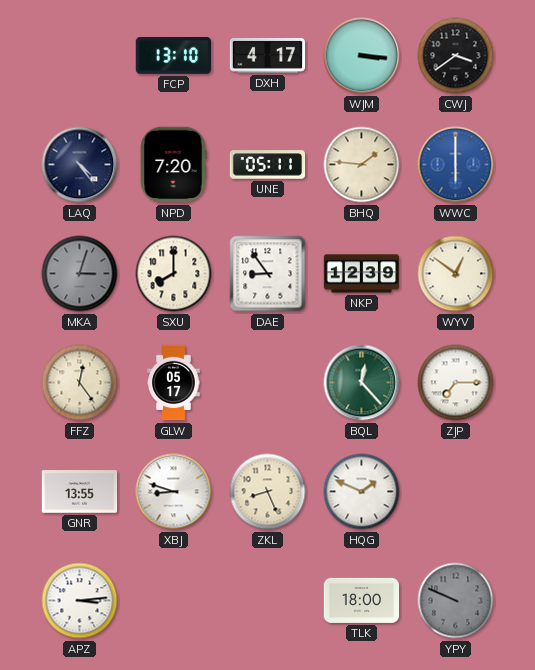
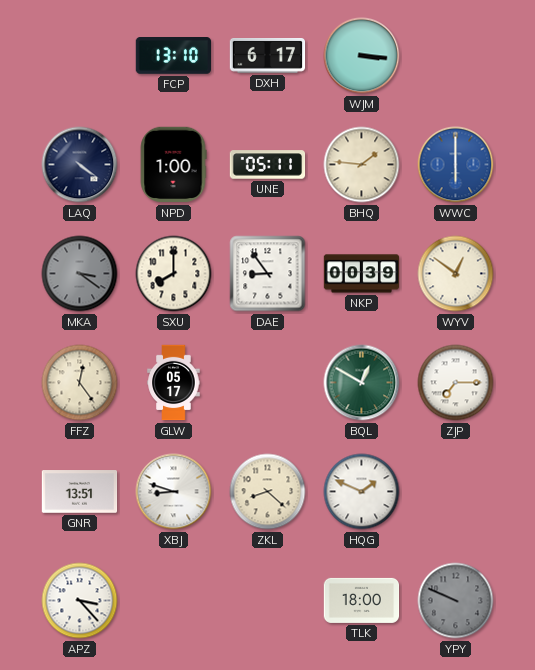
DXH: 4:17 -> 6:17 (268, 56)
CWJ: 3:39 -> none (456, 56)
LAQ: 4:24 -> 4:21 (80, 165)
NPD: 7:20 -> 1:00 (173, 165)
MKA: 3:03 -> 3:21 (80, 274)
NKP: 12:39 -> 00:39 (362, 274)
BQL: 12:23 -> 12:50 (362, 383)
GNR: 13:55 -> 13:51 (80, 492)
ZKL: 8:26 -> 8:22 (268, 492)
APZ: 3:14 -> 3:23 (80, 601)
